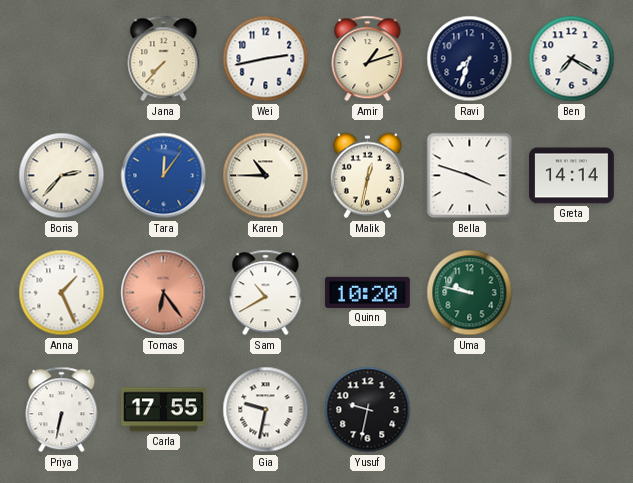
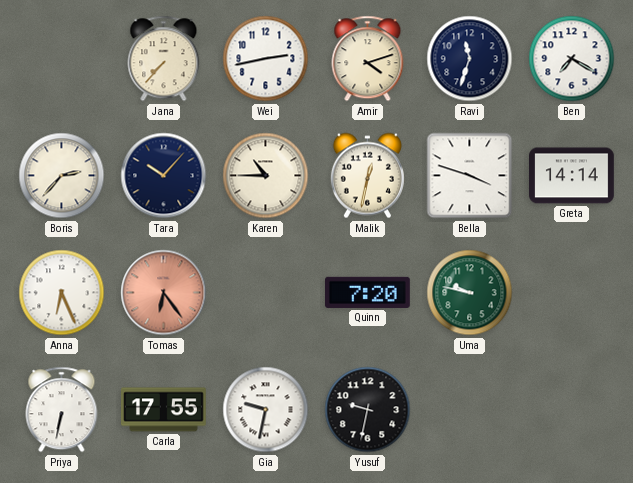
Amir: 1:12 -> 4:12 (368, 59)
Ravi: 7:33 -> 11:33 (470, 59)
Tara: 12:06 -> 10:07 (164, 176)
Tara dial: blue -> navy (164, 176)
Anna: 1:26 -> 6:26 (62, 293)
Sam: 10:40 -> none (266, 293)
Quinn: 10:20 -> 7:20 (368, 292)
